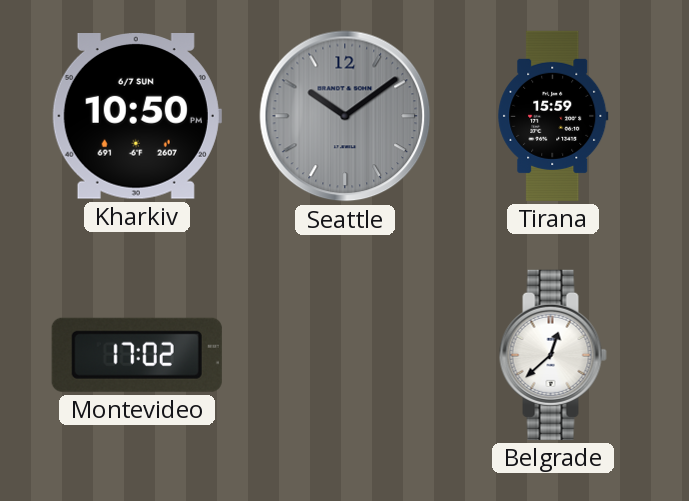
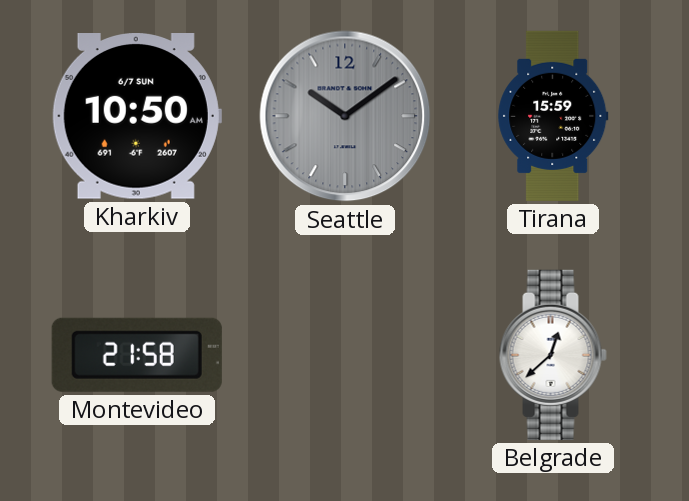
Kharkiv: 10:50 PM -> 10:50 AM (137, 117)
Montevideo: 17:02 -> 21:58 (137, 355)
